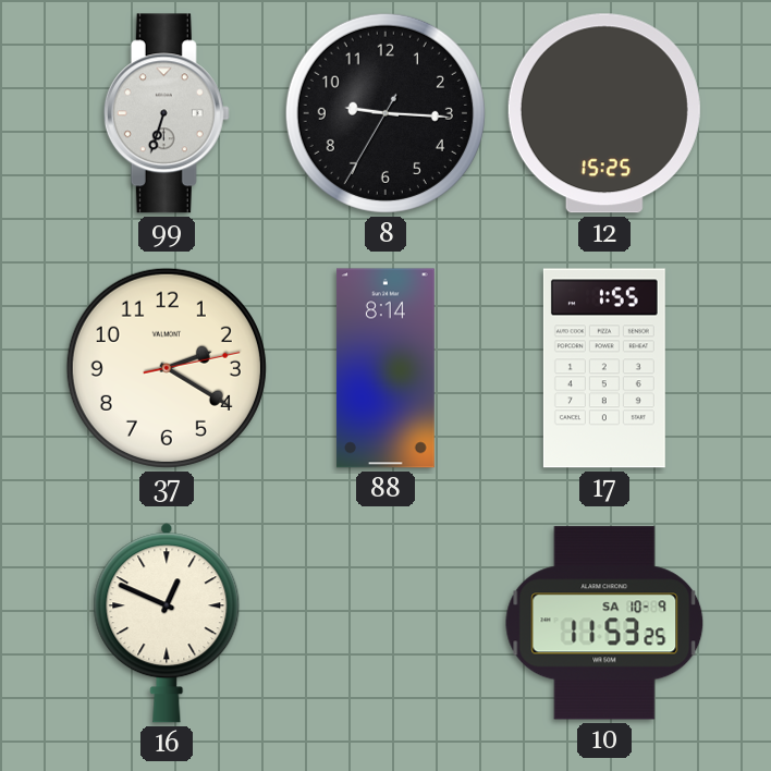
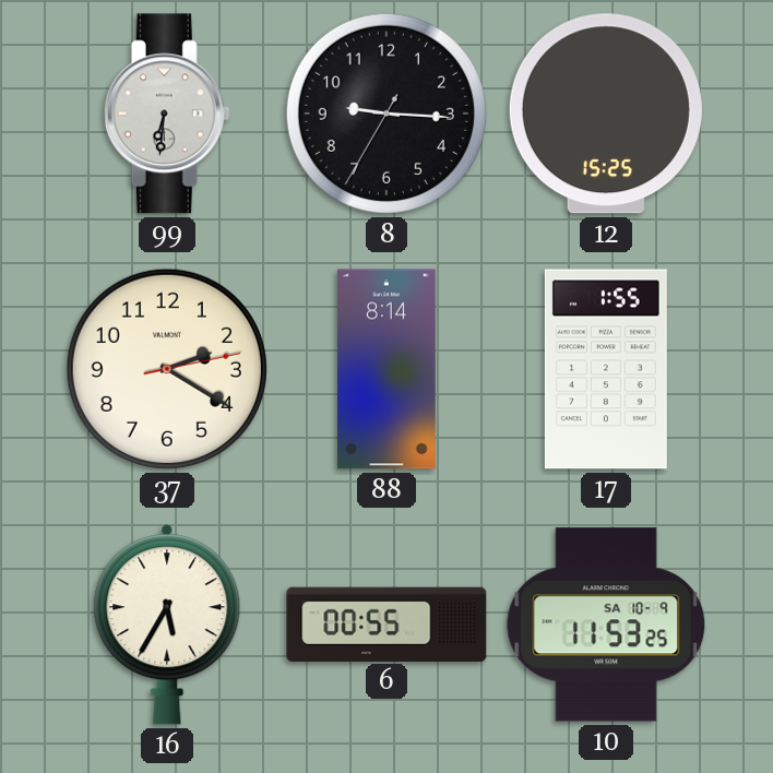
99: 6:33 -> 6:31 (167, 114)
16: 12:49 -> 5:35 (167, 625)
6: none -> 00:55 (386, 623)
